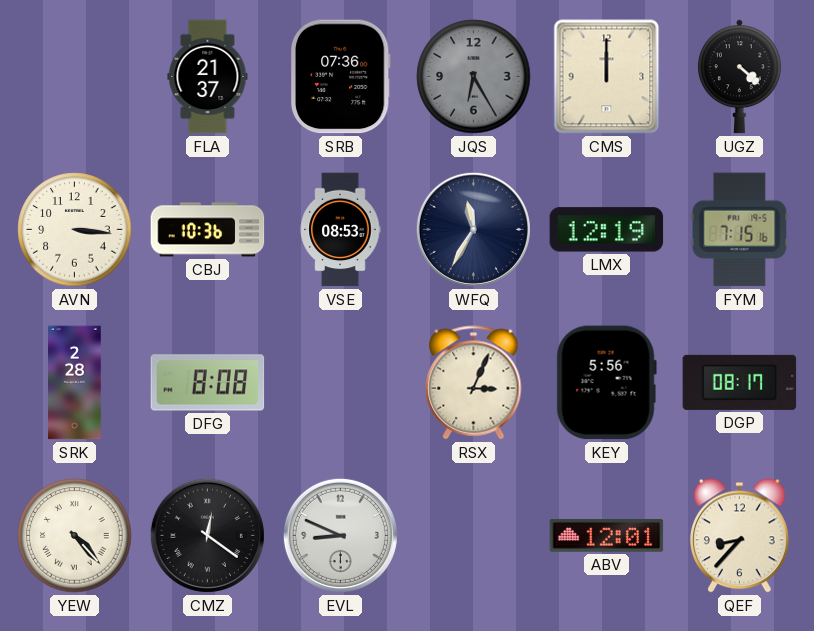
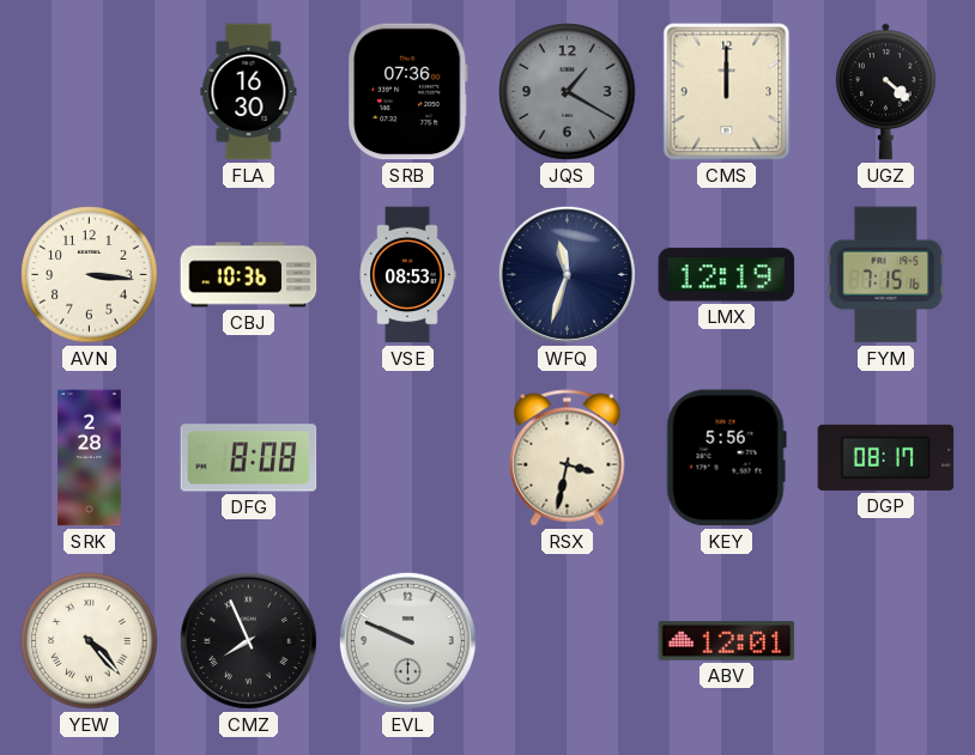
FLA: 21:37 -> 16:30 (249, 92)
JQS: 6:25 -> 1:20 (568, 92)
WFQ: 11:35 -> 11:33 (567, 274)
RSX: 3:04 -> 3:32 (568, 458)
CMZ: 12:21 -> 7:56 (248, 640)
EVL: 8:49 -> 9:49 (407, 640)
QEF: 8:37 -> none (740, 536)
